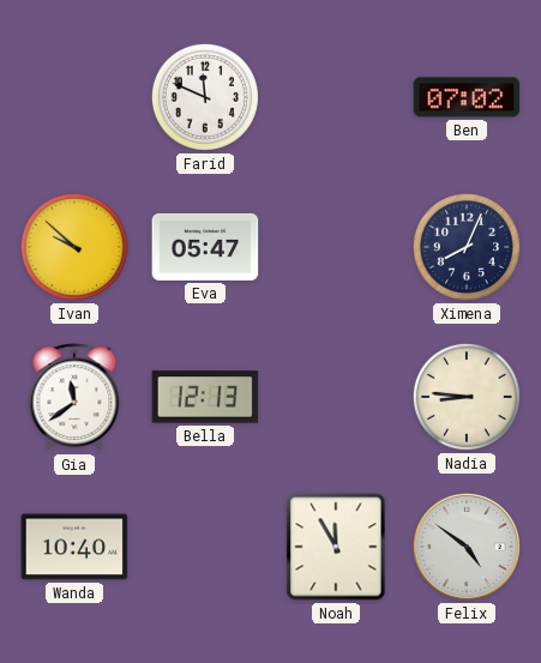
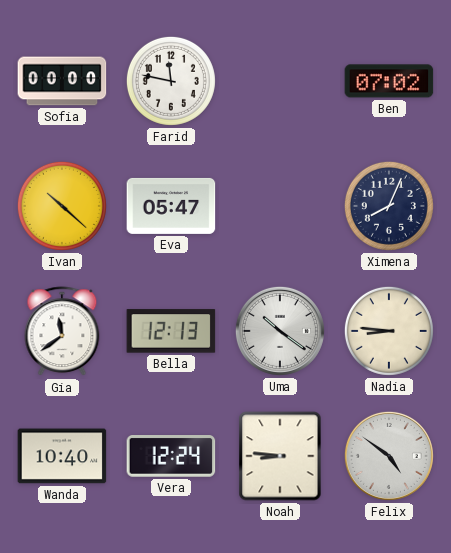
Sofia: none -> 00:00 (62, 81)
Farid: 11:49 -> 11:47 (171, 81)
Ivan: 9:52 -> 10:22 (62, 206)
Uma: none -> 10:21 (280, 331)
Vera: none -> 12:24 (171, 457)
Noah: 11:55 -> 8:46 (280, 456)
